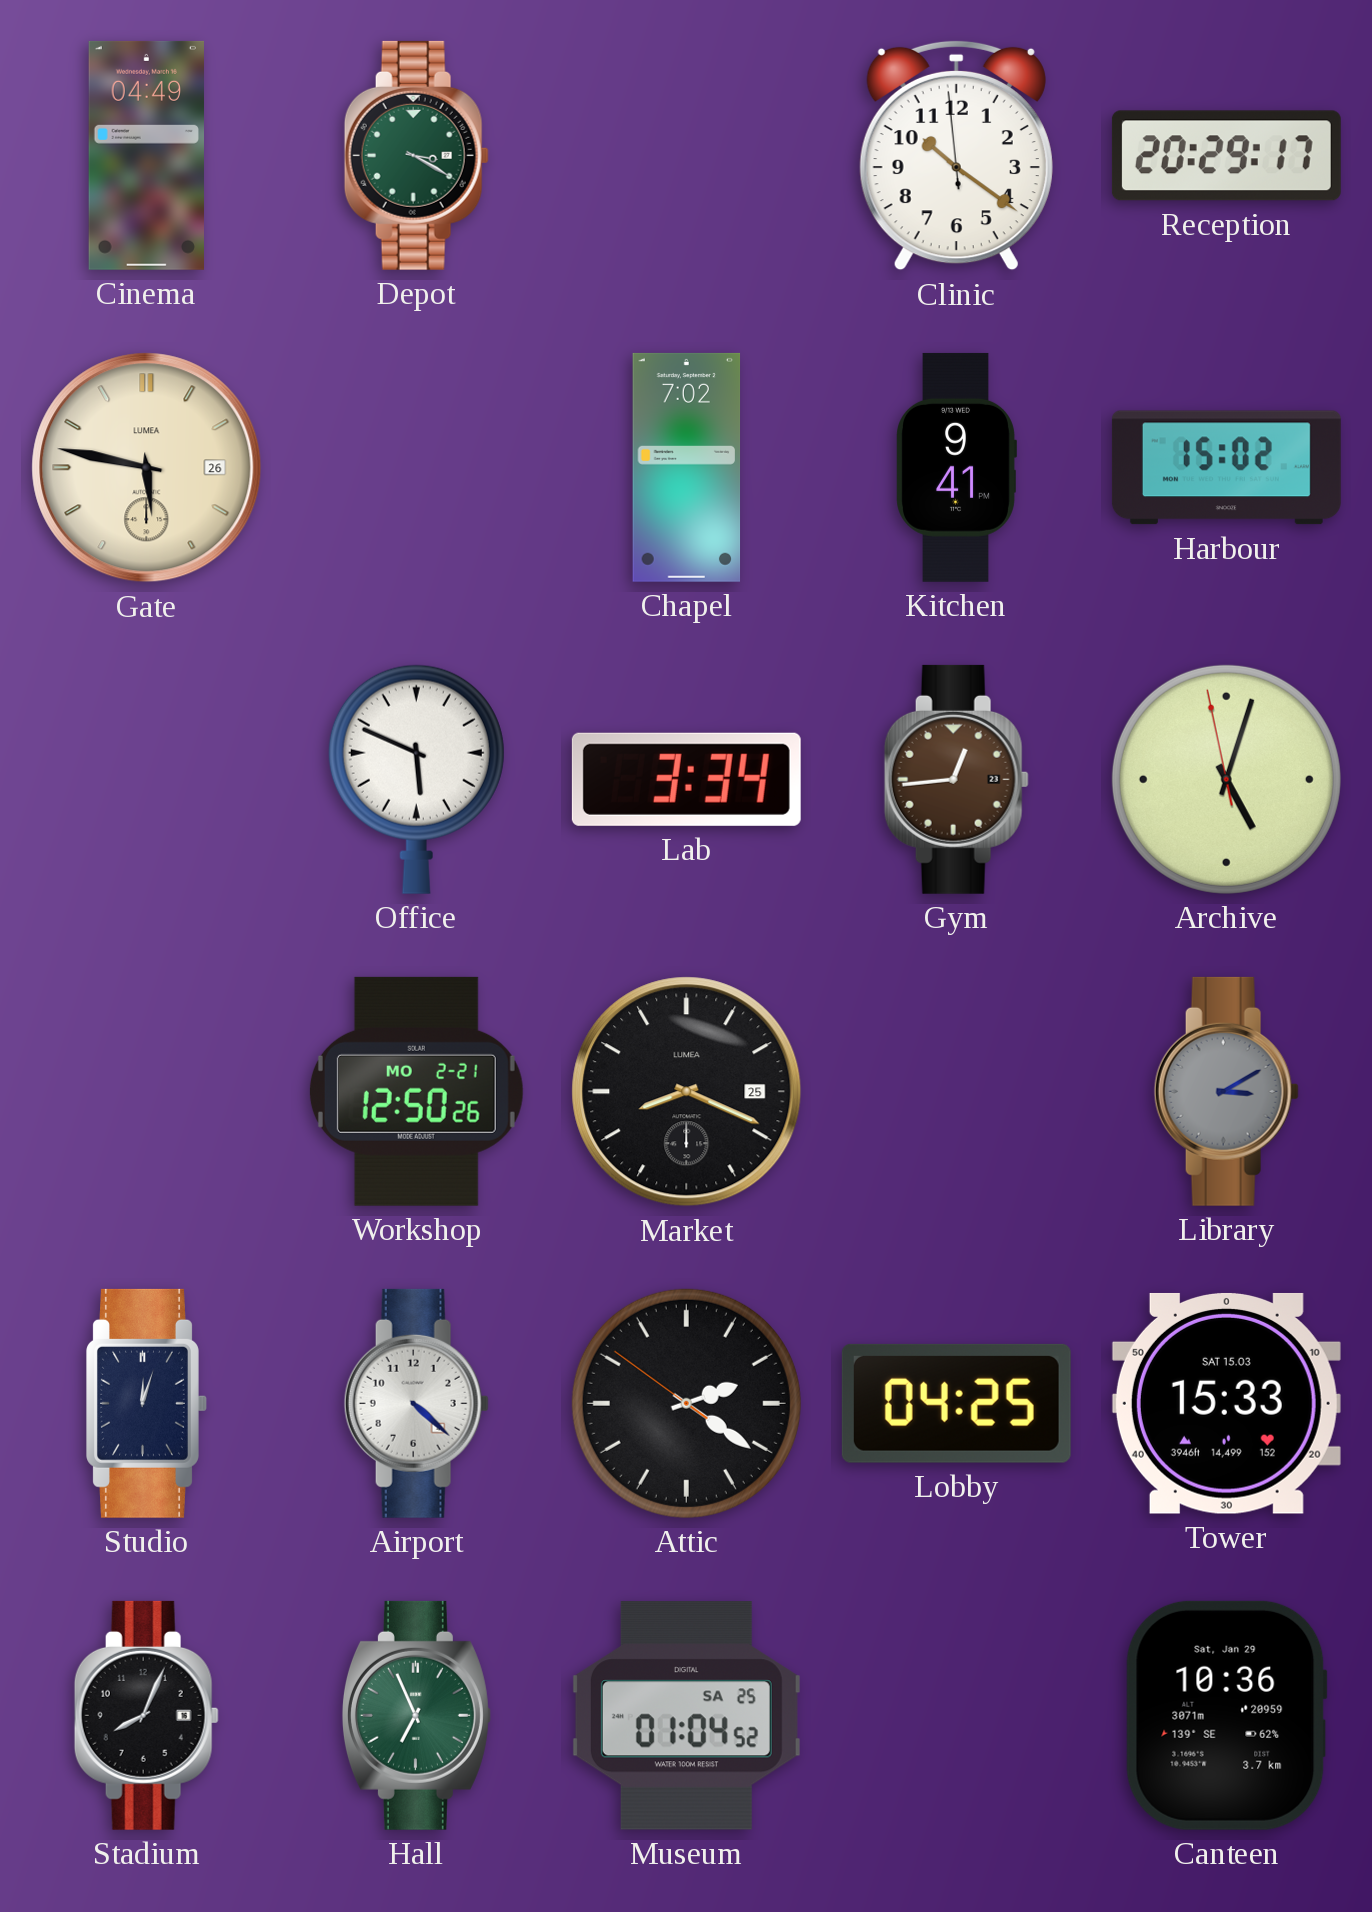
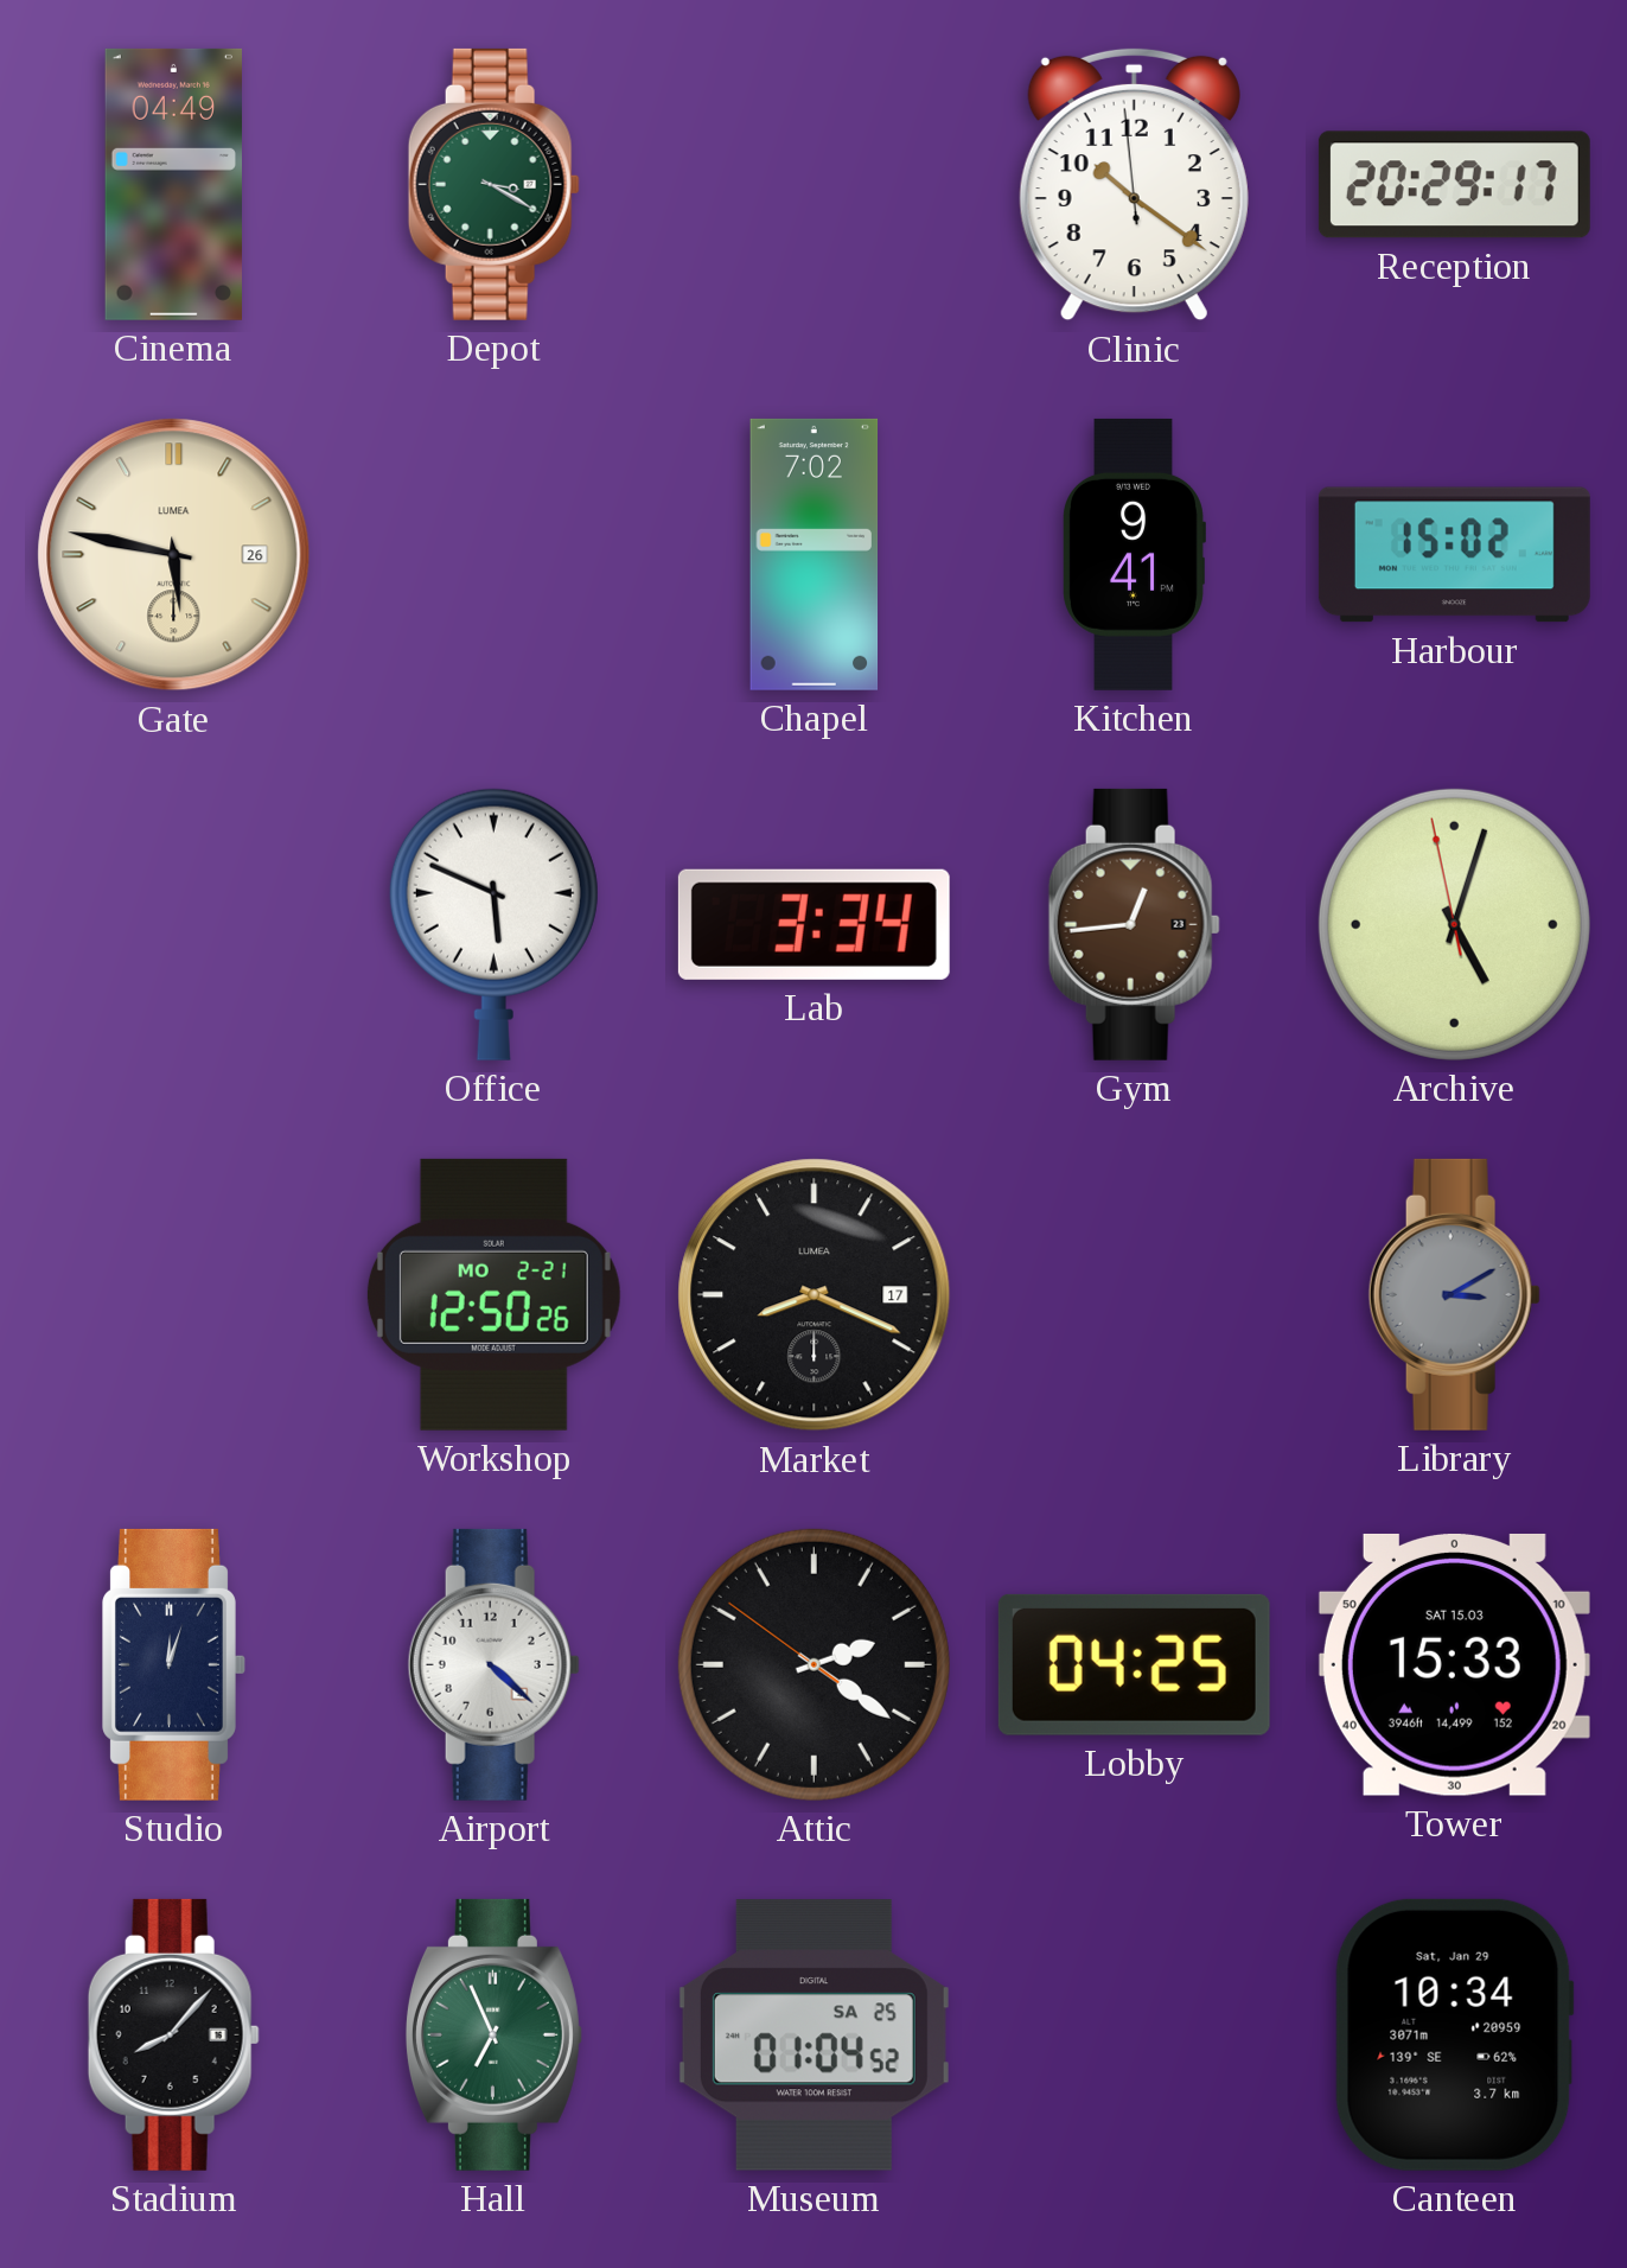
Market date: 25 -> 17 (815, 1295)
Stadium: 8:04 -> 8:07 (173, 2034)
Canteen: 10:36 -> 10:34 (1454, 2034)
